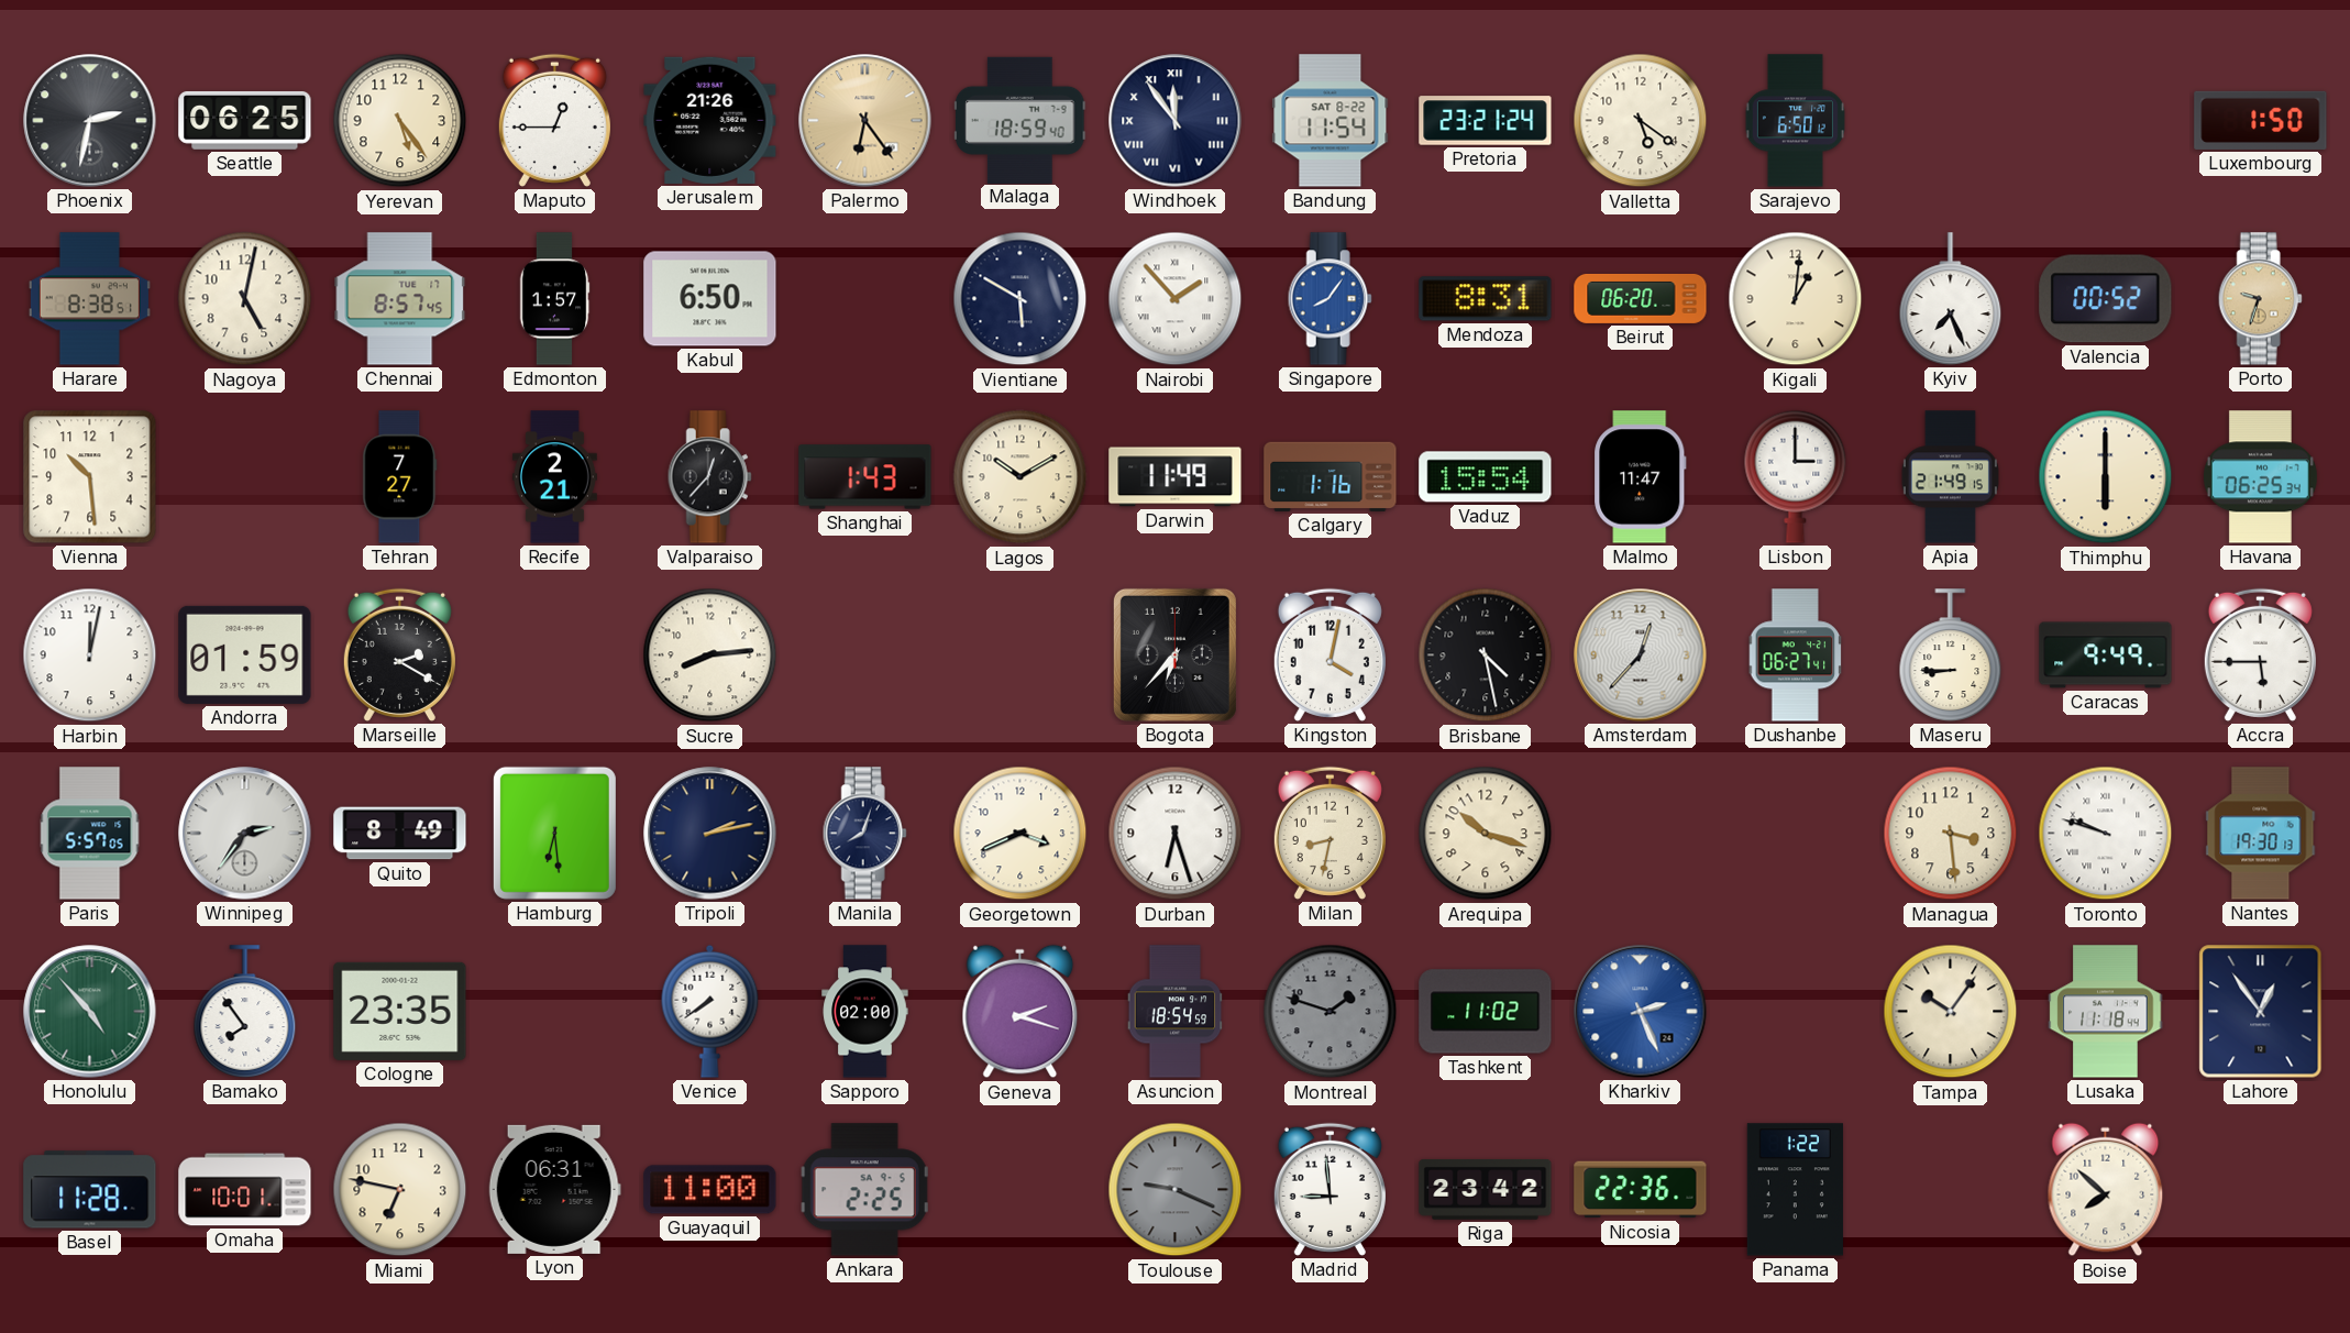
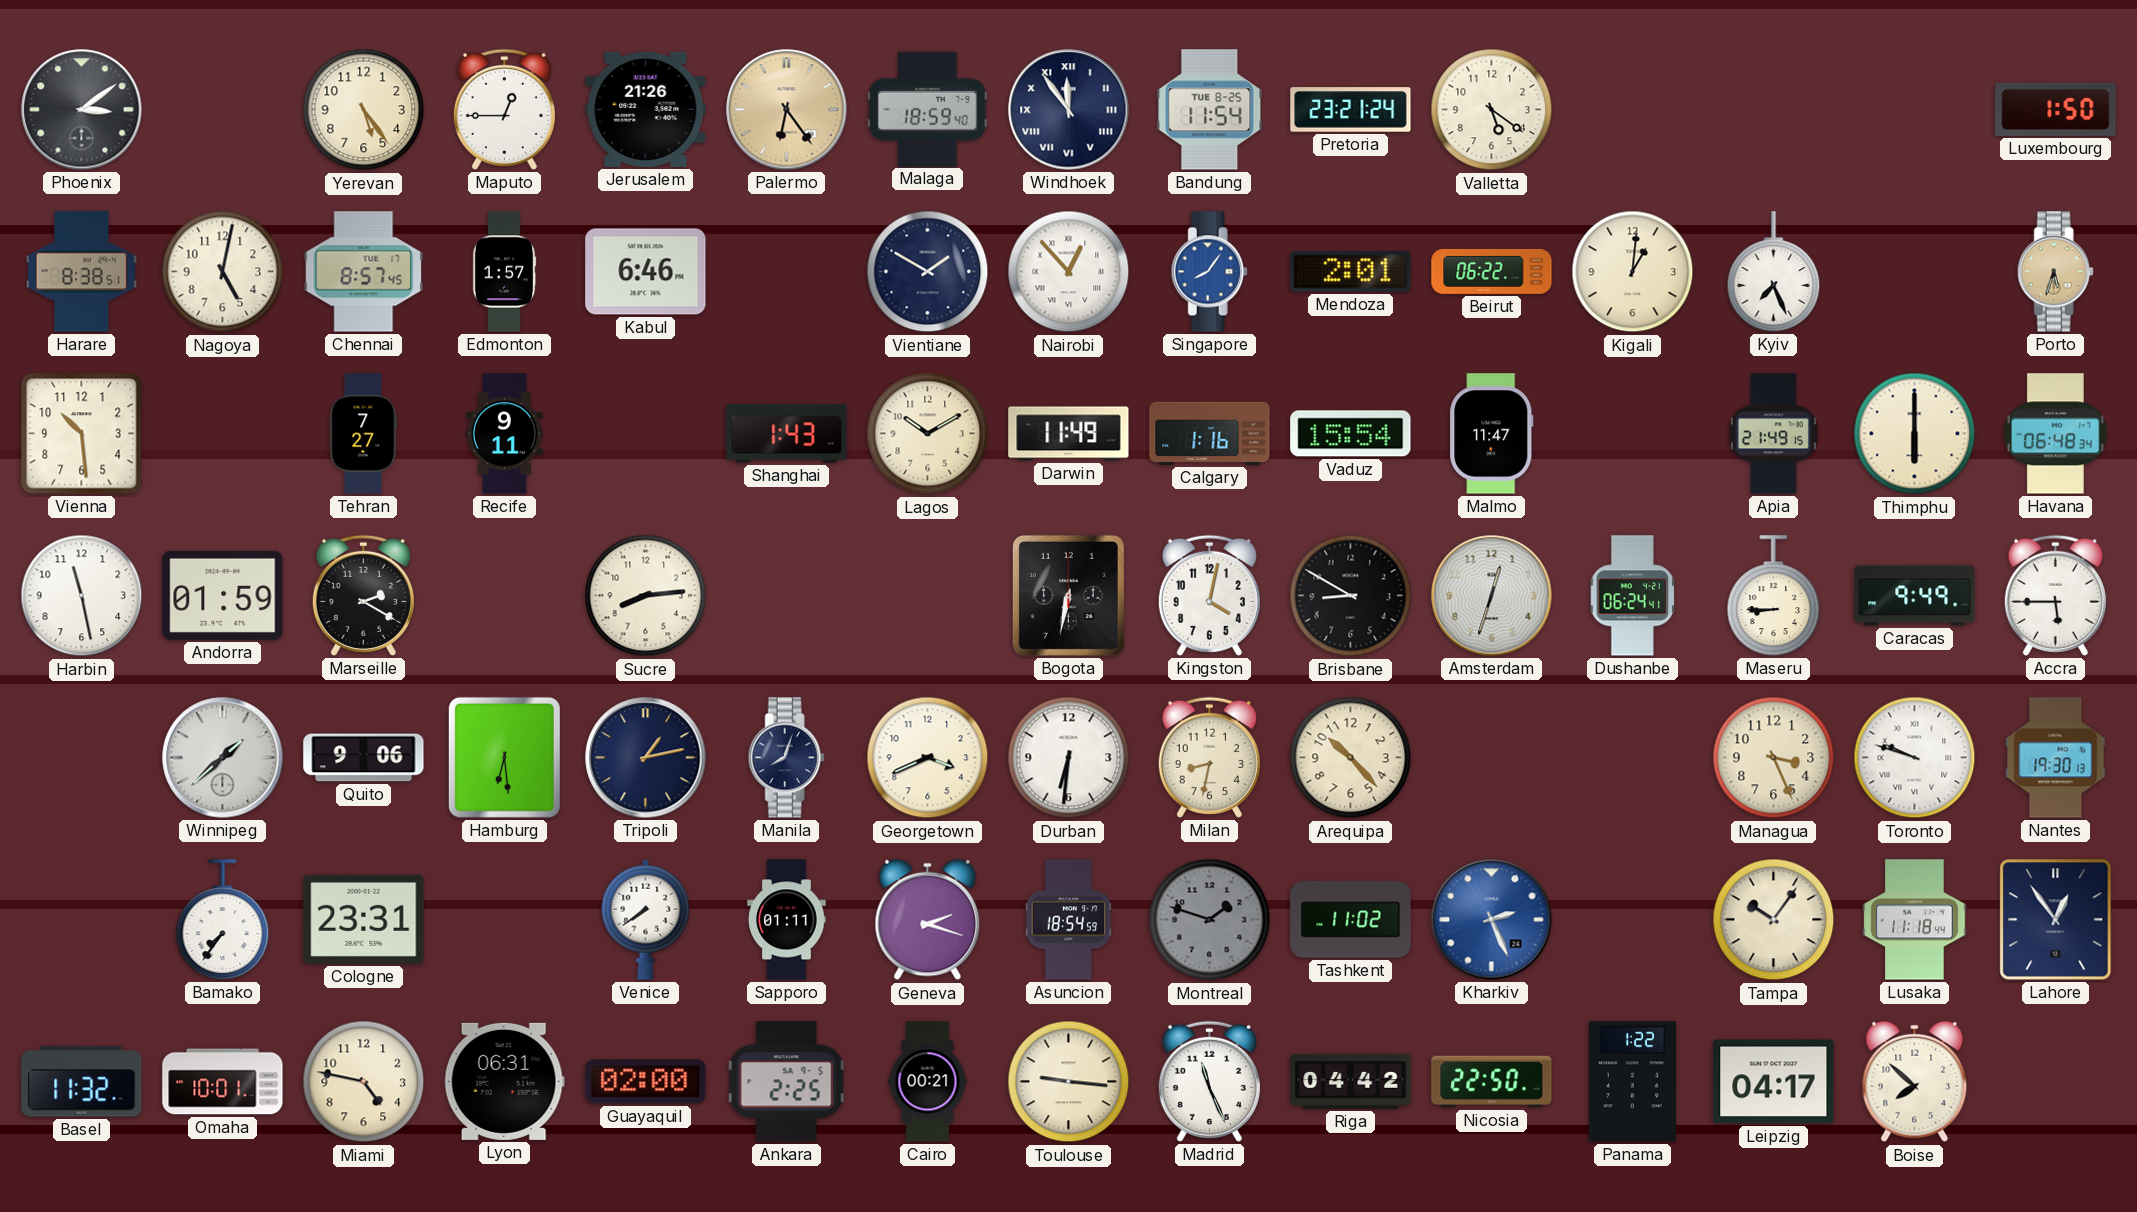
Phoenix: 2:32 -> 3:09 (82, 110)
Seattle: 06:25 -> none (245, 120)
Bandung date: SAT 8-22 -> TUE 8-25 (1210, 110)
Sarajevo: 6:50 -> none (1795, 121)
Kabul: 6:50 -> 6:46 (646, 272)
Vientiane: 5:50 -> 1:50 (928, 272)
Nairobi: 1:53 -> 12:53 (1069, 272)
Mendoza: 8:31 -> 2:01 (1351, 272)
Beirut: 06:20 -> 06:22 (1492, 271)
Valencia: 00:52 -> none (2106, 299)
Porto: 9:33 -> 5:33 (2055, 272)
Recife: 2:21 -> 9:11 (504, 434)
Valparaiso: 12:37 -> none (709, 477)
Lisbon: 3:00 -> none (1796, 476)
Havana: 06:25 -> 06:48 (2055, 434)
Harbin: 12:02 -> 11:28 (82, 596)
Bogota: 6:37 -> 6:32 (1068, 595)
Brisbane: 4:28 -> 8:50 (1351, 596)
Amsterdam: 12:37 -> 12:33 (1492, 596)
Dushanbe: 06:27 -> 06:24 (1633, 596)
Paris: 5:57 -> none (90, 834)
Winnipeg: 2:36 -> 1:38 (223, 758)
Quito: 8:49 -> 9:06 (364, 758)
Tripoli: 2:13 -> 1:13 (646, 758)
Durban: 6:27 -> 6:31 (1069, 758)
Arequipa: 10:18 -> 10:23 (1351, 758)
Managua: 3:29 -> 3:26 (1774, 758)
Honolulu: 4:53 -> none (90, 1012)
Bamako: 7:54 -> 7:36 (223, 920)
Cologne: 23:35 -> 23:31 (364, 919)
Sapporo: 02:00 -> 01:11 (787, 920)
Basel: 11:28 -> 11:32 (82, 1082)
Miami: 6:47 -> 4:47 (364, 1082)
Guayaquil: 11:00 -> 02:00 (646, 1082)
Cairo: none -> 00:21 (928, 1082)
Toulouse: 9:19 -> 9:16 (1069, 1082)
Toulouse dial: grey -> cream (1069, 1082)
Madrid: 8:59 -> 11:26 (1209, 1081)
Riga: 23:42 -> 04:42 (1351, 1081)
Nicosia: 22:36 -> 22:50 (1492, 1082)
Leipzig: none -> 04:17 (1774, 1082)
